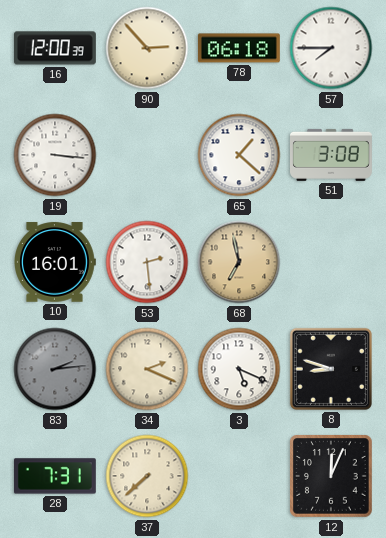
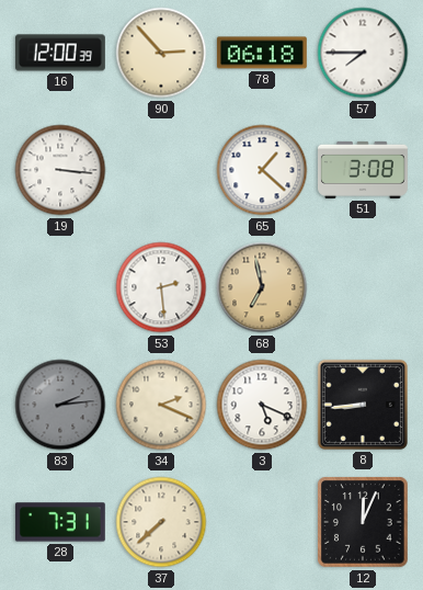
10: 16:01 -> none (55, 262)
8: 8:48 -> 8:44 (363, 405)
